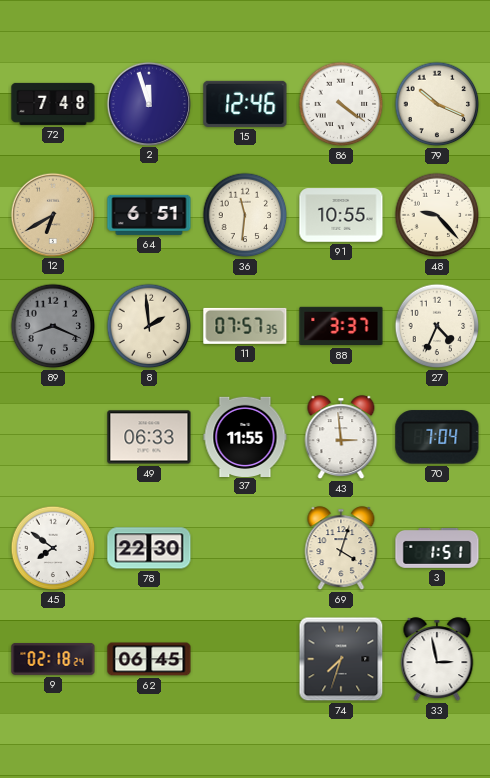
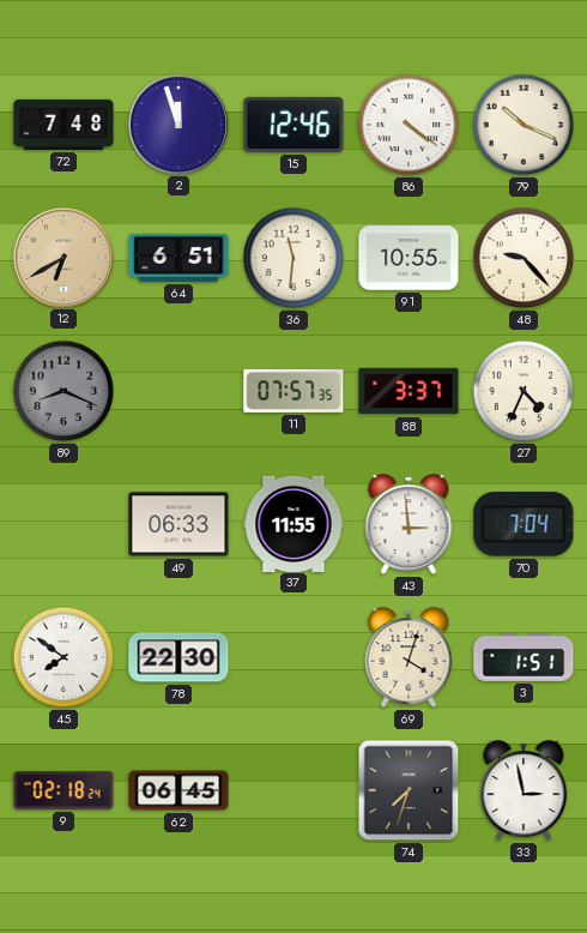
8: 1:59 -> none (149, 326)
